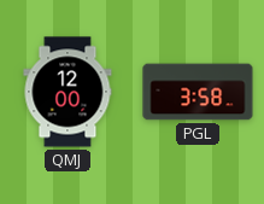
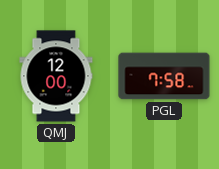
PGL: 3:58 -> 7:58 (164, 76)
